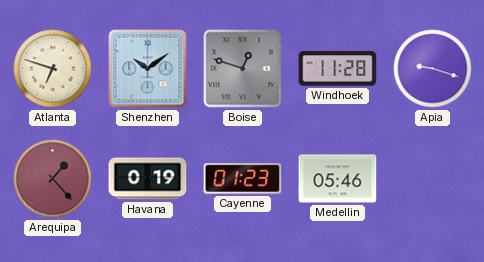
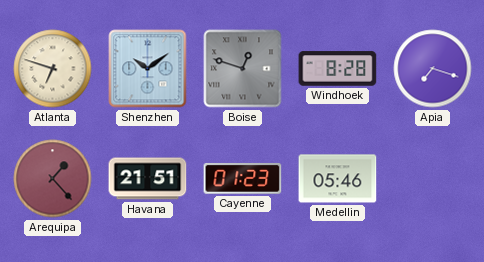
Windhoek: 11:28 -> 8:28 (338, 69)
Apia: 9:18 -> 7:18 (433, 69)
Havana: 0:19 -> 21:51 (148, 179)
